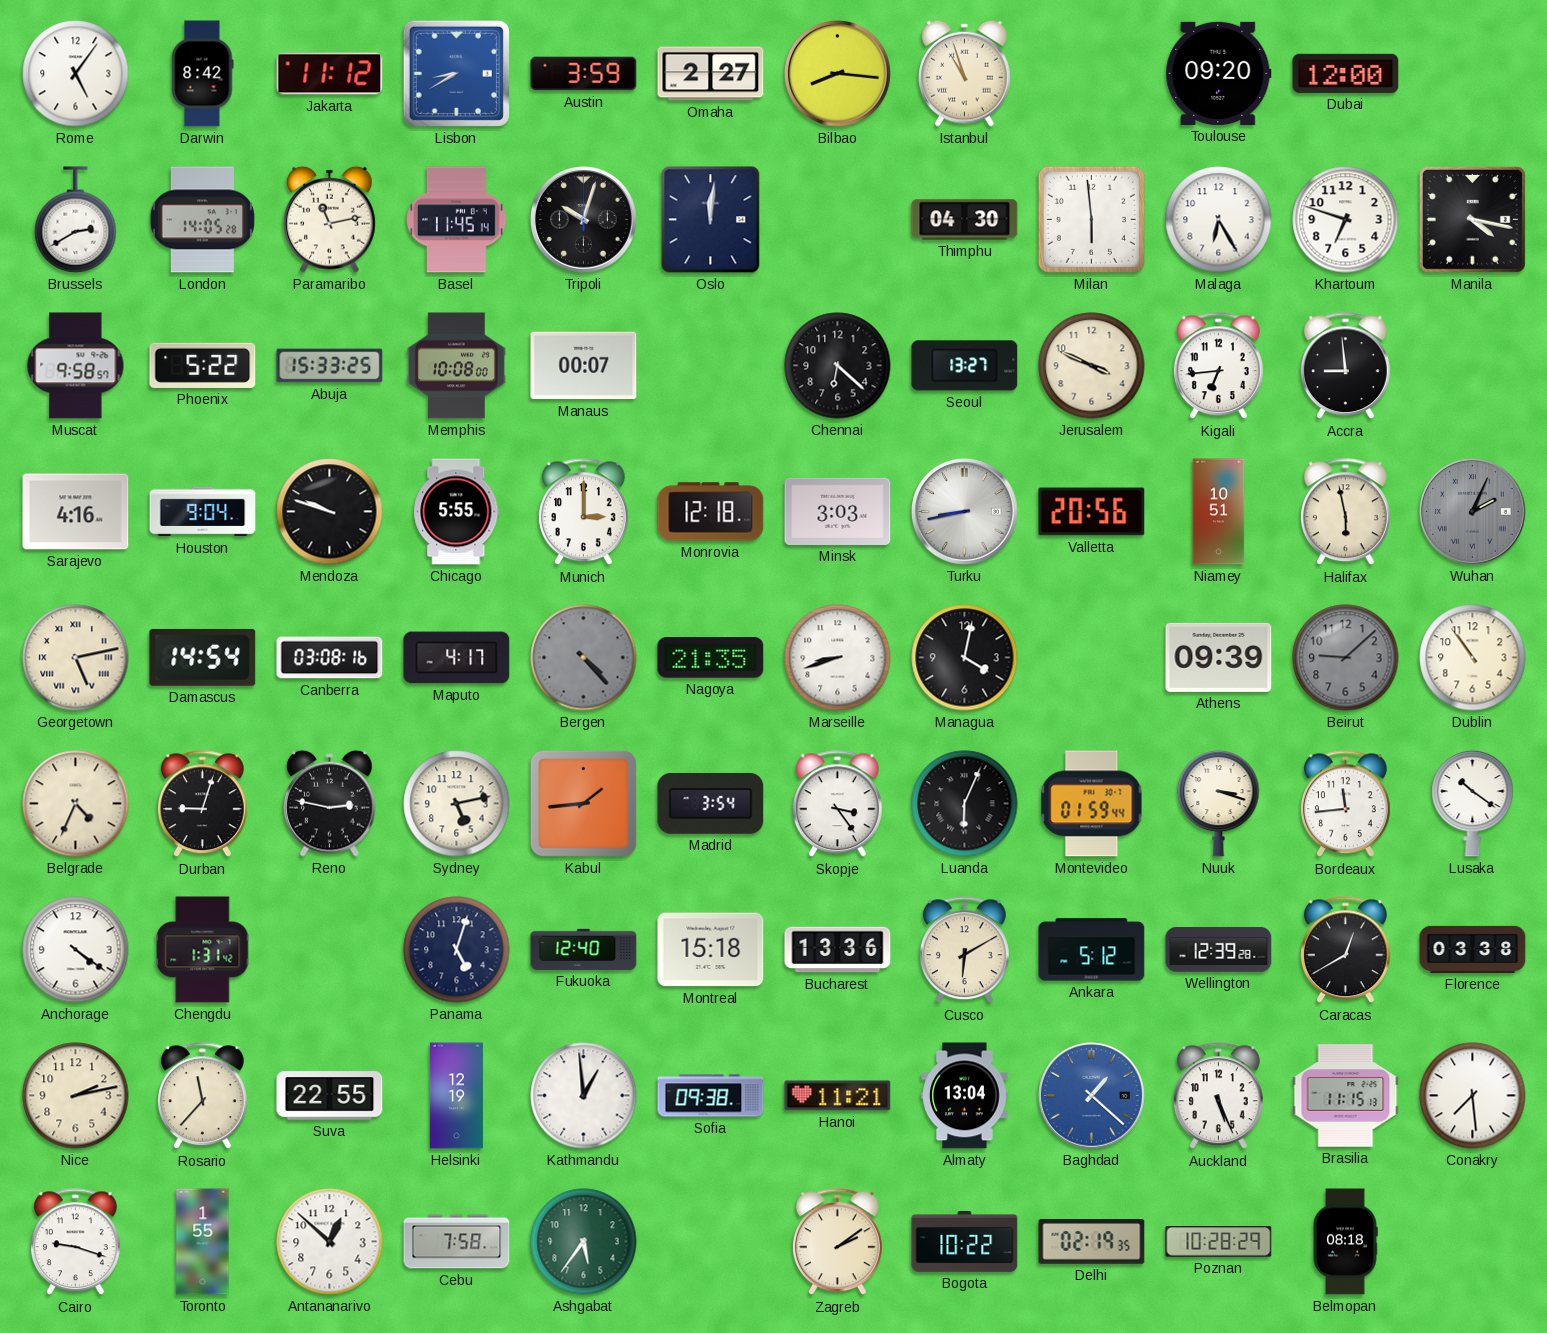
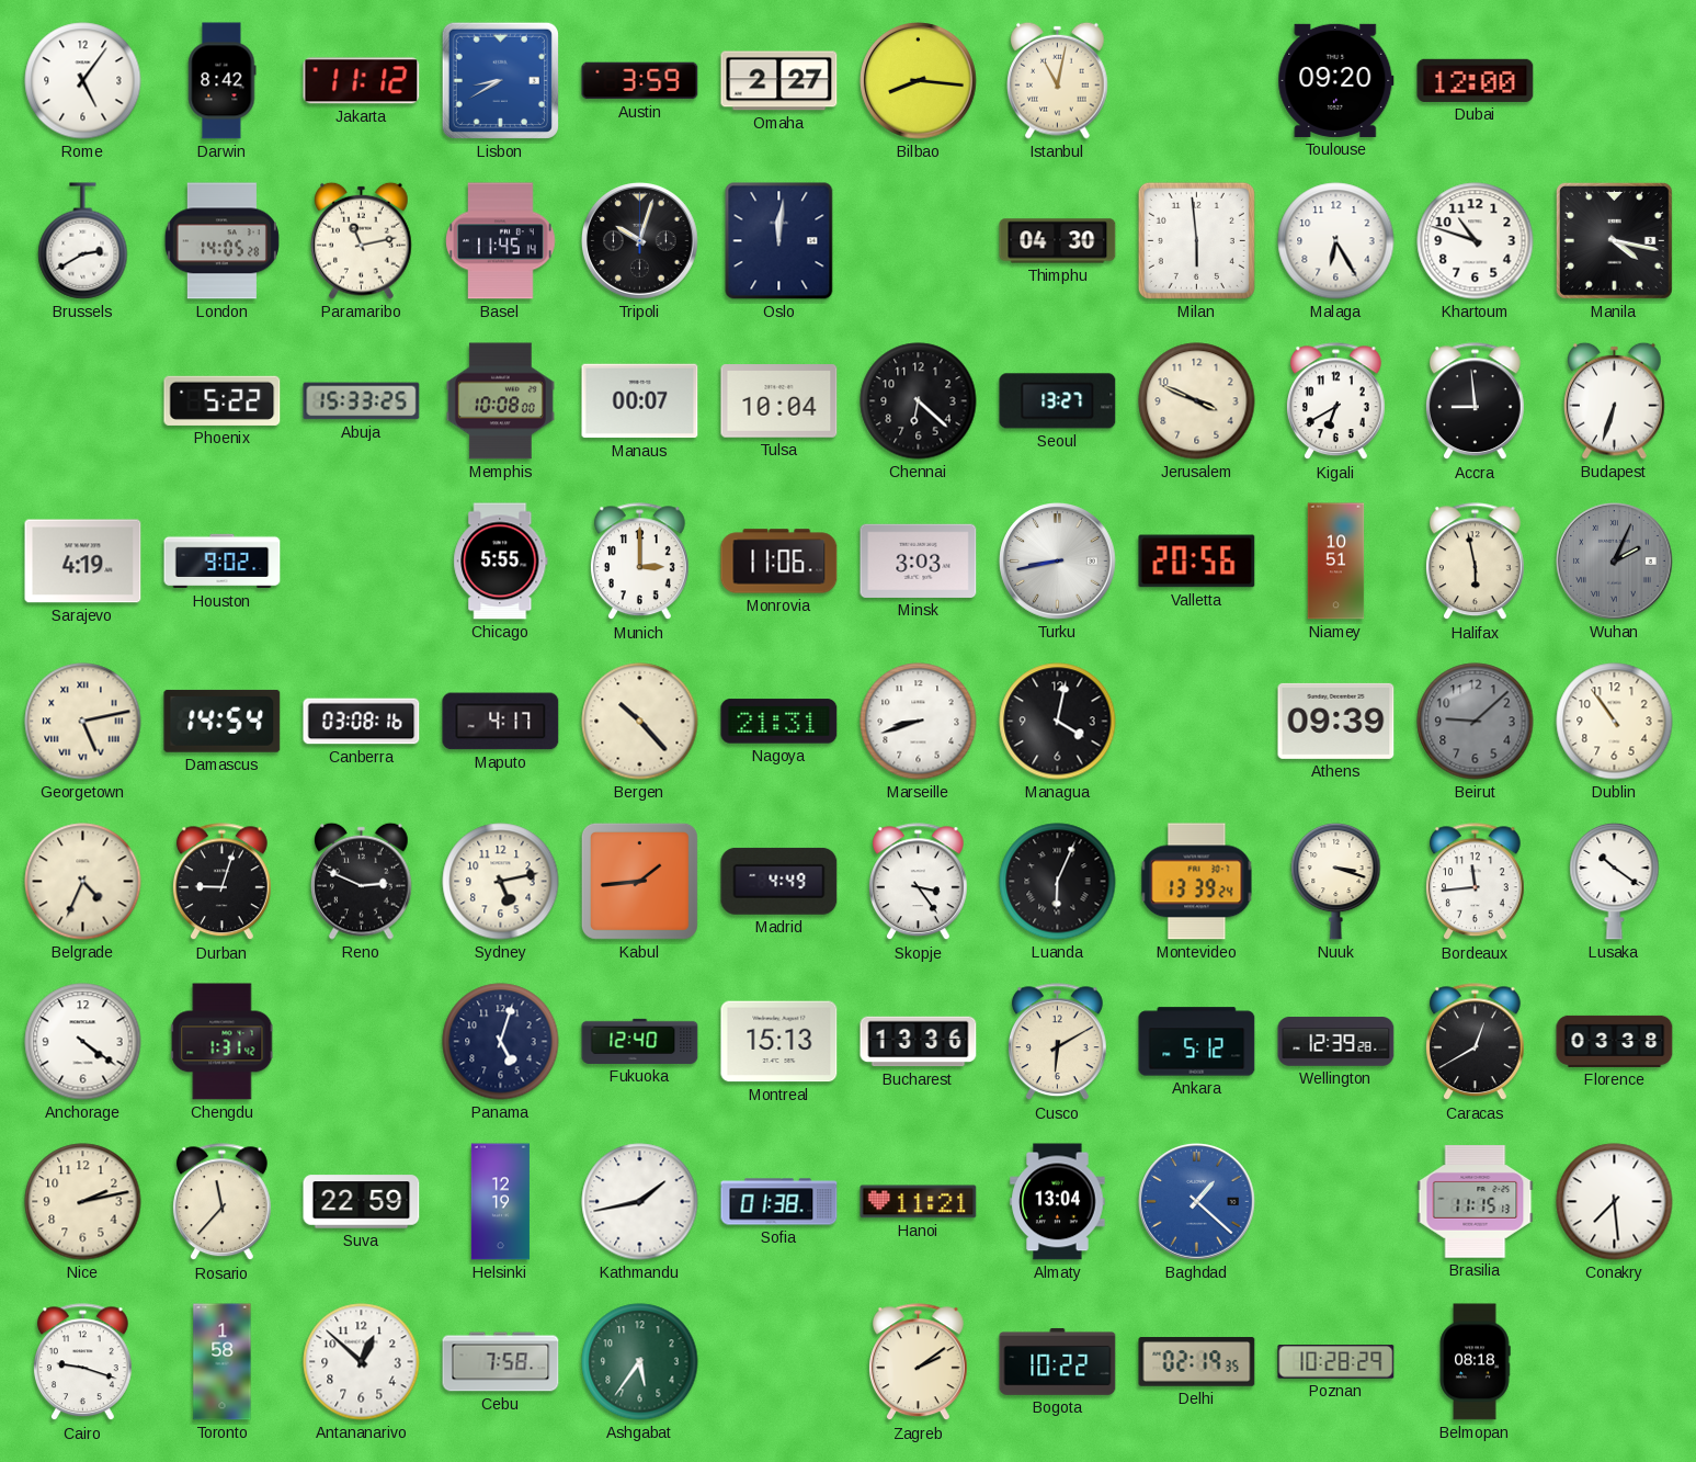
Istanbul: 10:57 -> 11:02 (1058, 80)
Khartoum: 6:48 -> 10:48 (1476, 241)
Muscat: 9:58 -> none (76, 366)
Tulsa: none -> 10:04 (779, 401)
Kigali: 6:44 -> 6:40 (1335, 401)
Budapest: none -> 6:33 (1615, 400)
Sarajevo: 4:16 -> 4:19 (83, 562)
Houston: 9:04 -> 9:02 (223, 562)
Mendoza: 9:48 -> none (330, 512)
Monrovia: 12:18 -> 11:06 (779, 562)
Bergen: 4:23 -> 10:23 (640, 722)
Bergen dial: grey -> cream (640, 722)
Nagoya: 21:35 -> 21:31 (779, 722)
Reno: 2:47 -> 2:49 (362, 881)
Madrid: 3:54 -> 4:49 (779, 881)
Montevideo: 01:59 -> 13:39 (1197, 882)
Montreal: 15:18 -> 15:13 (779, 1042)
Suva: 22:55 -> 22:59 (362, 1202)
Kathmandu: 12:59 -> 1:43 (640, 1202)
Sofia: 09:38 -> 01:38 (779, 1202)
Auckland: 5:26 -> none (1218, 1096)
Toronto: 1:55 -> 1:58 (223, 1362)
